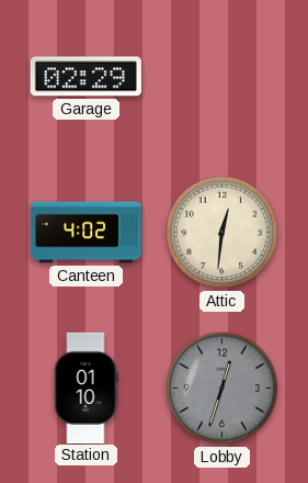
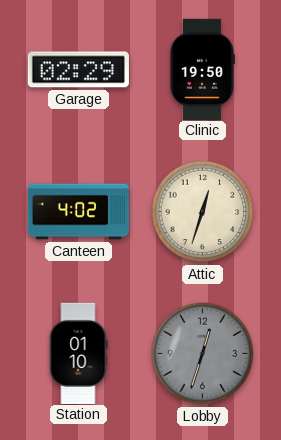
Clinic: none -> 19:50 (202, 69)
Attic: 12:31 -> 12:33 (203, 212)
